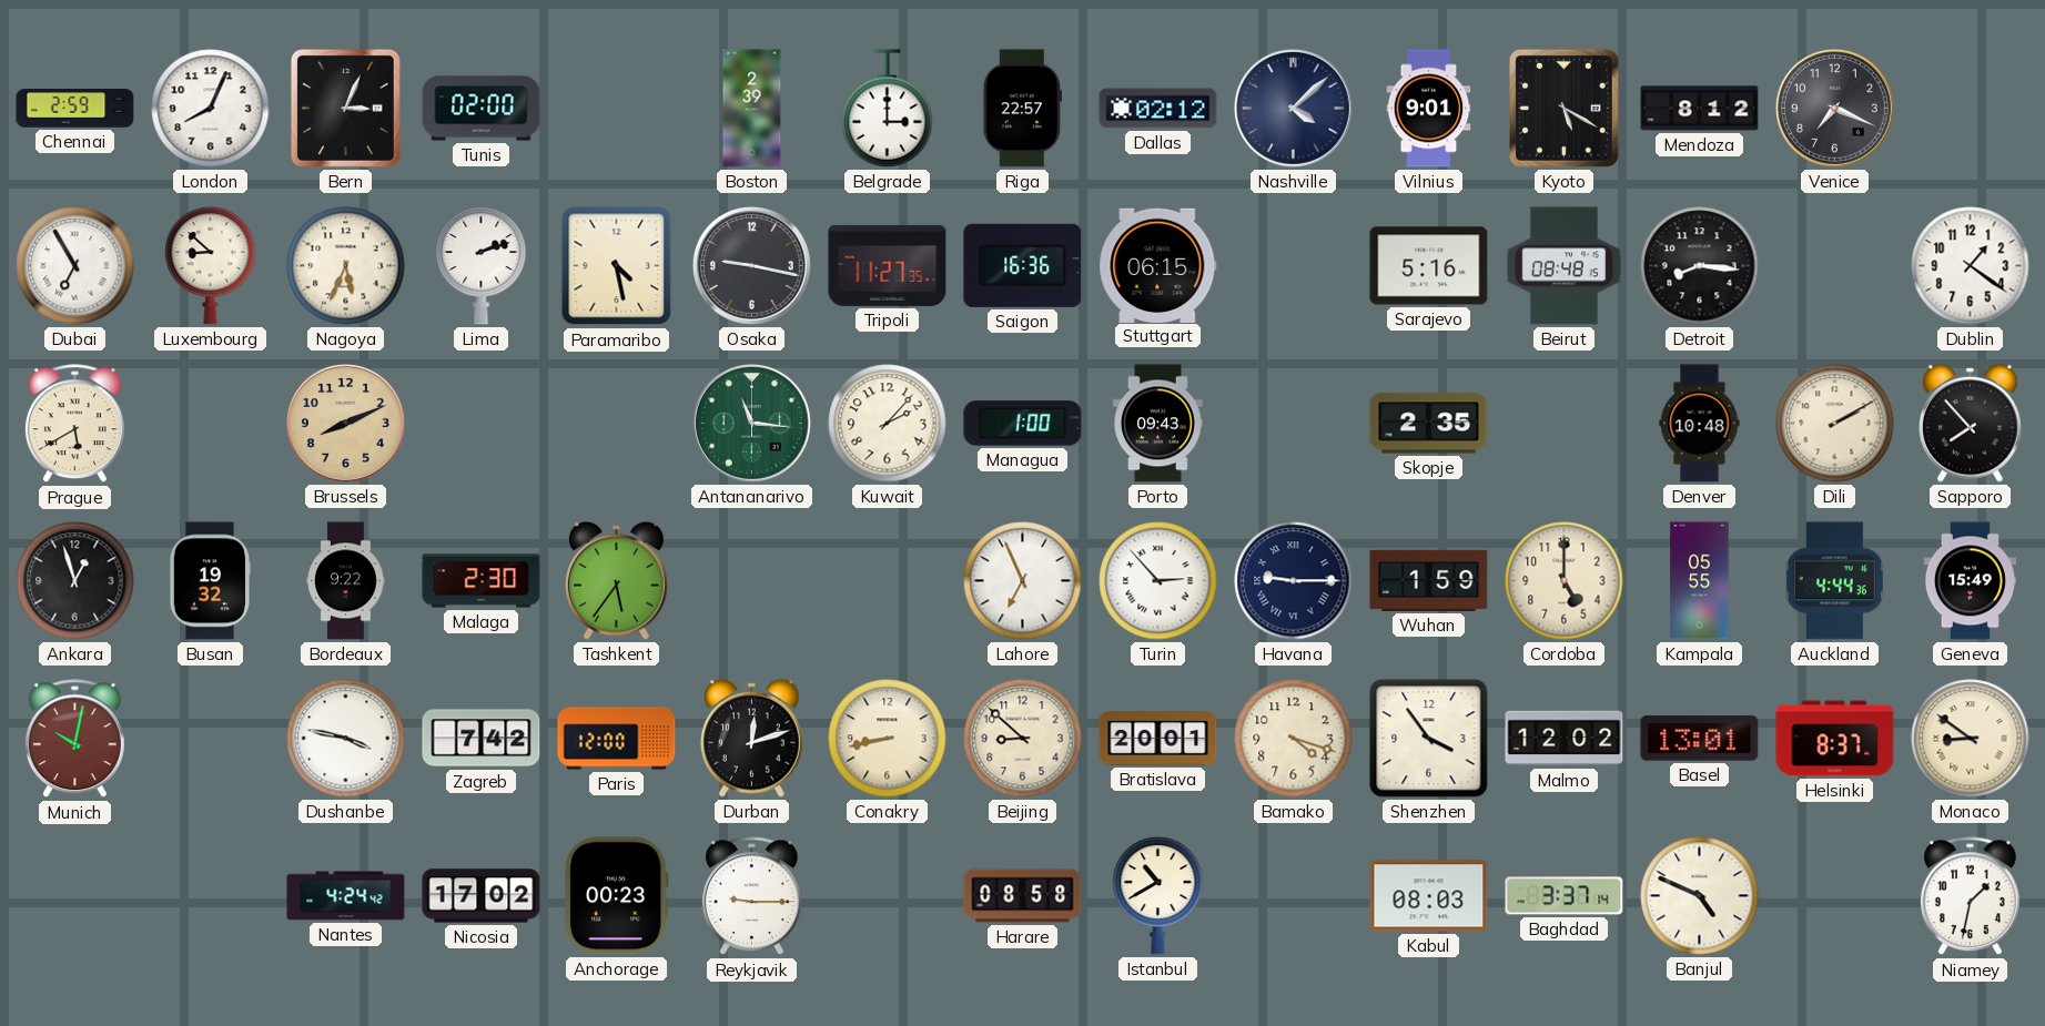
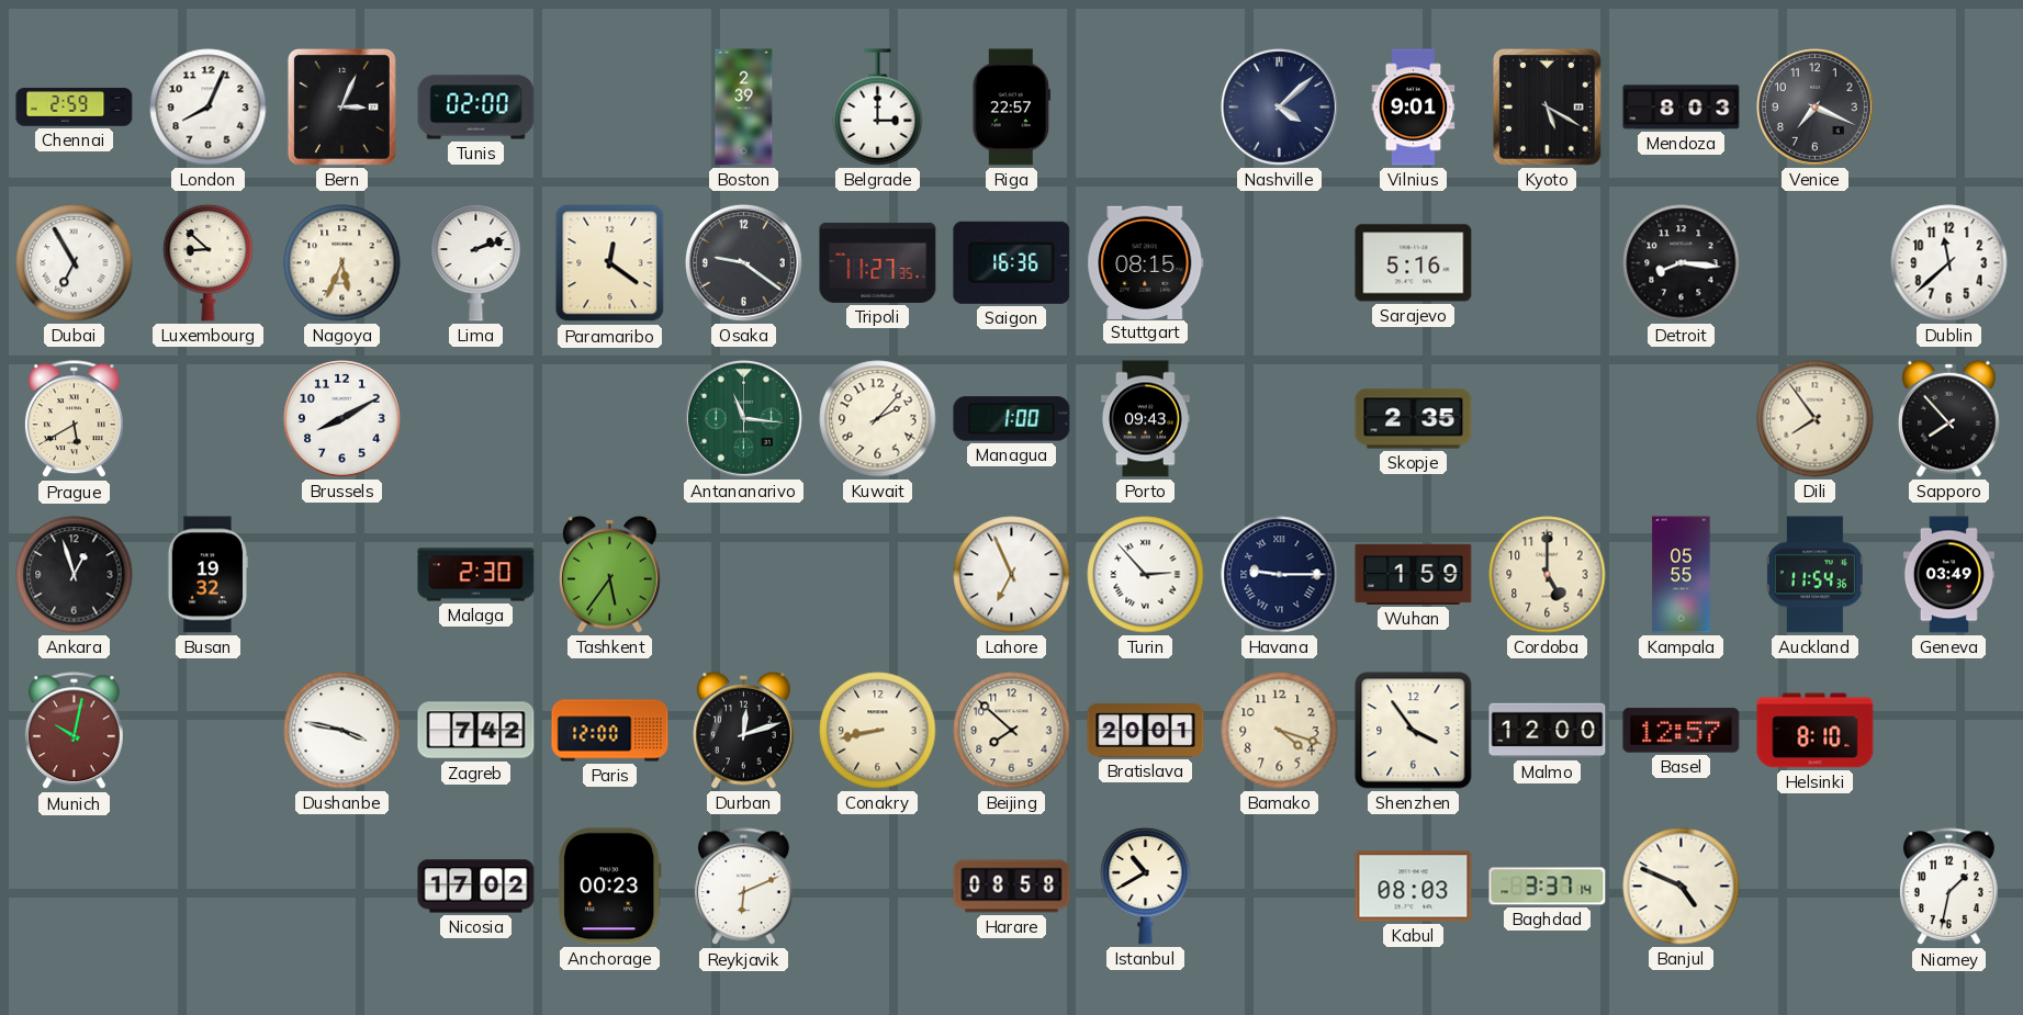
Dallas: 02:12 -> none (1158, 109)
Mendoza: 8:12 -> 8:03 (1682, 108)
Paramaribo: 4:28 -> 12:21 (610, 263)
Osaka: 9:17 -> 9:21 (743, 262)
Stuttgart: 06:15 -> 08:15 (1146, 262)
Beirut: 08:48 -> none (1563, 266)
Dublin: 1:21 -> 11:38 (1949, 263)
Brussels: 8:11 -> 8:10 (341, 418)
Brussels dial: champagne -> white (341, 418)
Denver: 10:48 -> none (1700, 424)
Dili: 2:10 -> 7:54 (1816, 419)
Bordeaux: 9:22 -> none (346, 581)
Auckland: 4:44 -> 11:54 (1814, 575)
Geneva: 15:49 -> 03:49 (1948, 575)
Beijing: 8:52 -> 7:52 (1012, 731)
Malmo: 12:02 -> 12:00 (1548, 731)
Basel: 13:01 -> 12:57 (1682, 731)
Helsinki: 8:37 -> 8:10 (1816, 731)
Monaco: 8:51 -> none (1971, 739)
Nantes: 4:24 -> none (346, 896)
Reykjavik: 9:15 -> 6:11 (743, 887)
